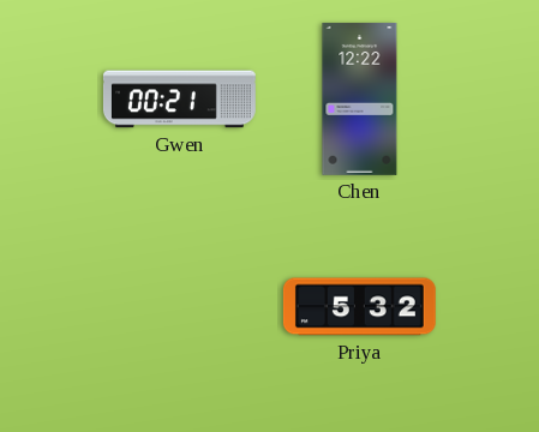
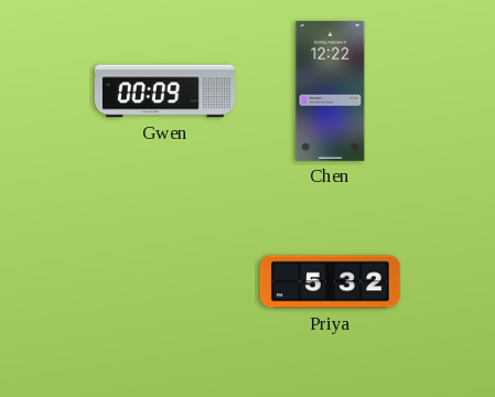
Gwen: 00:21 -> 00:09 (164, 92)
